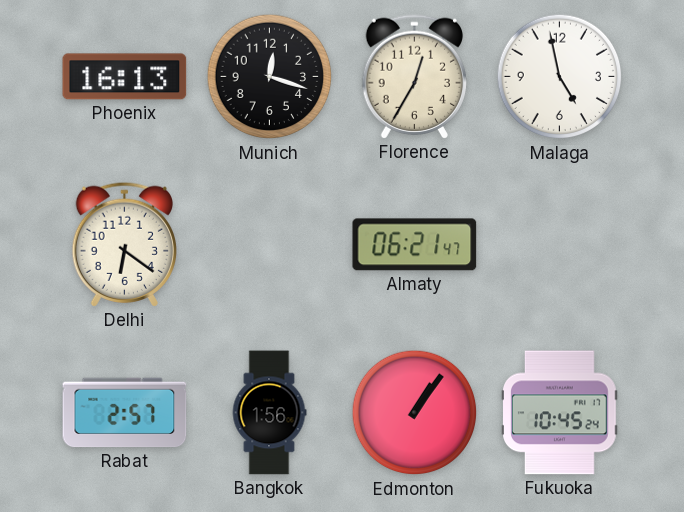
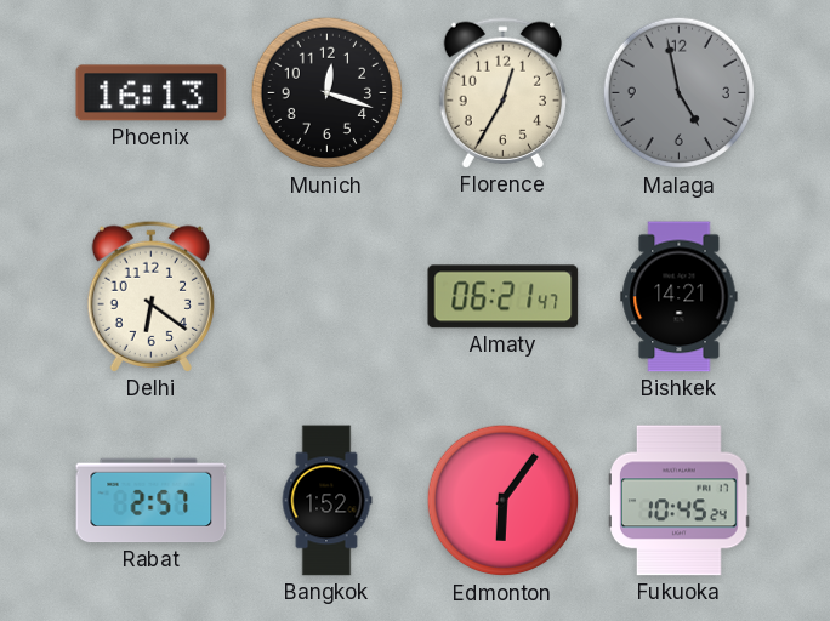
Malaga dial: white -> grey (680, 93)
Bishkek: none -> 14:21 (680, 297)
Bangkok: 1:56 -> 1:52 (326, 501)
Edmonton: 1:06 -> 6:06 (504, 501)
